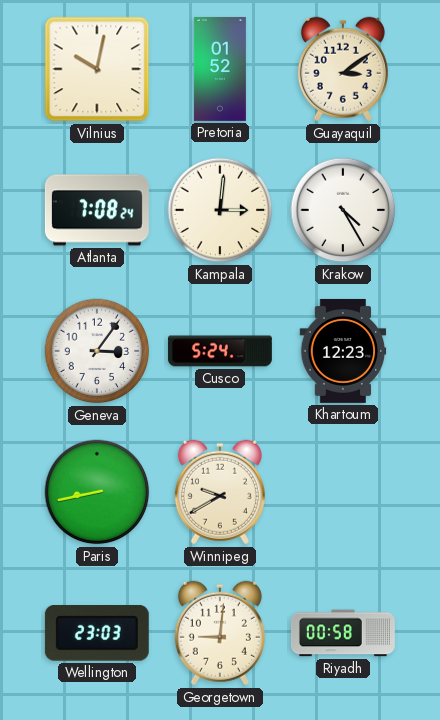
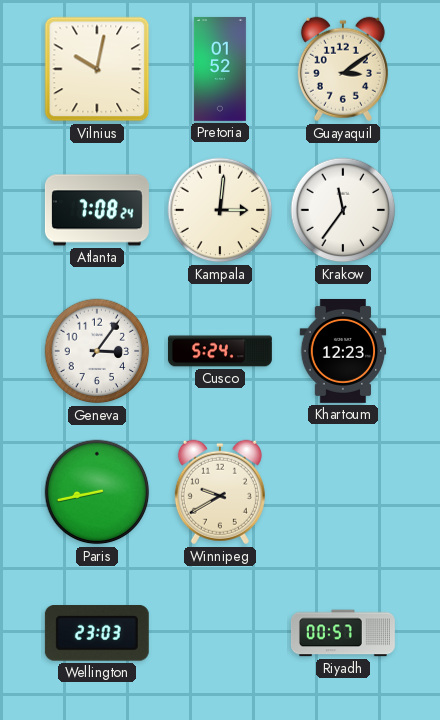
Krakow: 4:25 -> 11:36 (343, 210)
Georgetown: 9:01 -> none (220, 633)
Riyadh: 00:58 -> 00:57 (343, 633)
